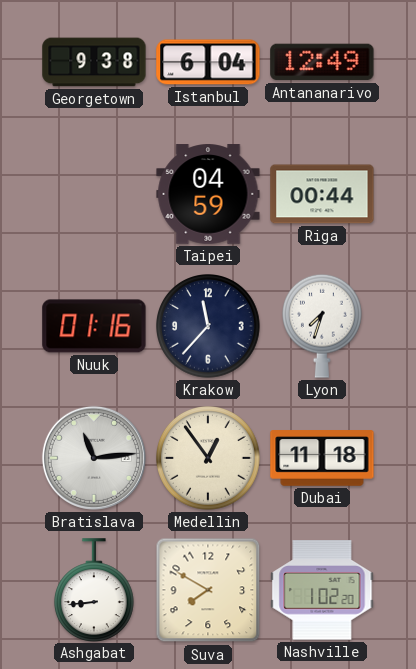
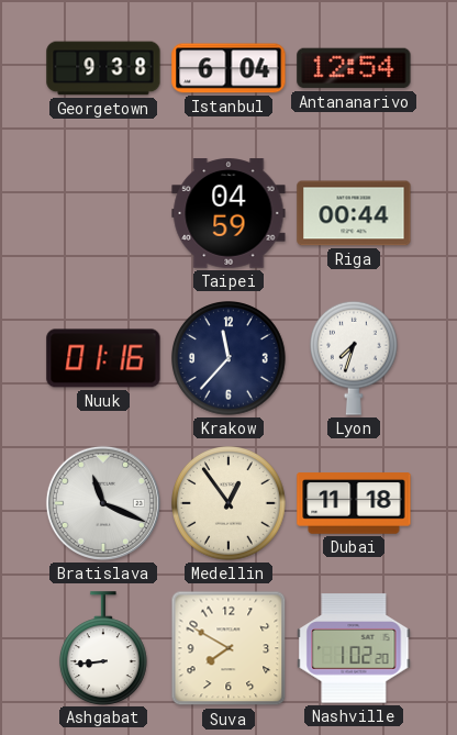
Antananarivo: 12:49 -> 12:54 (354, 68)
Bratislava: 11:14 -> 11:19 (103, 503)
